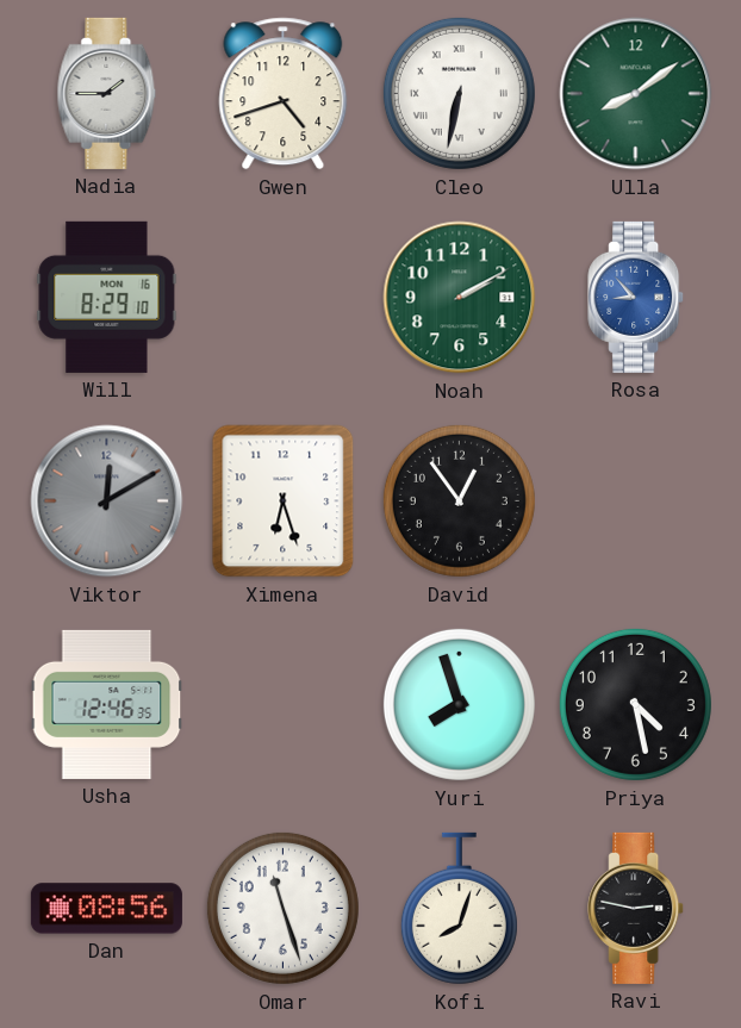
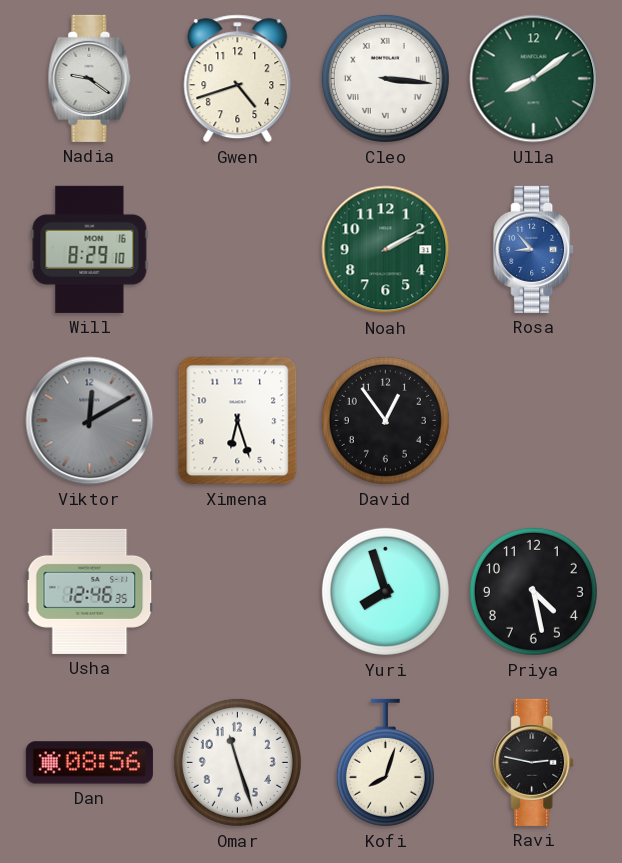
Nadia: 1:45 -> 9:21 (90, 78)
Cleo: 6:32 -> 3:16 (385, 78)
